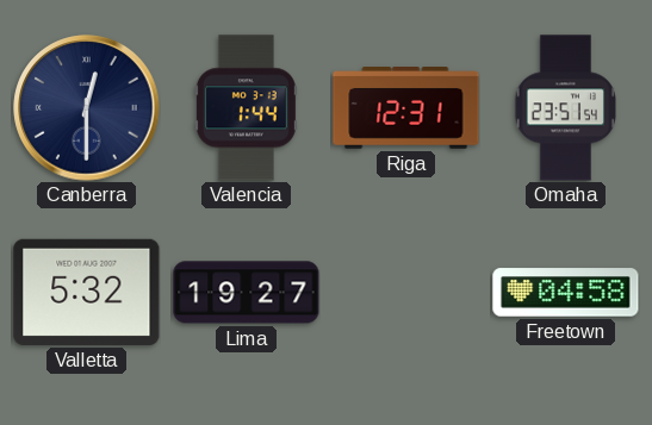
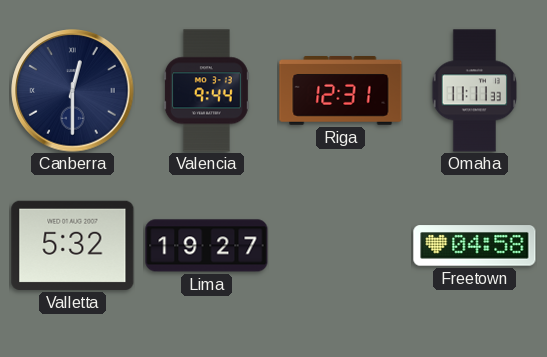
Valencia: 1:44 -> 9:44 (206, 91)
Omaha: 23:51 -> 11:11 (474, 91)
